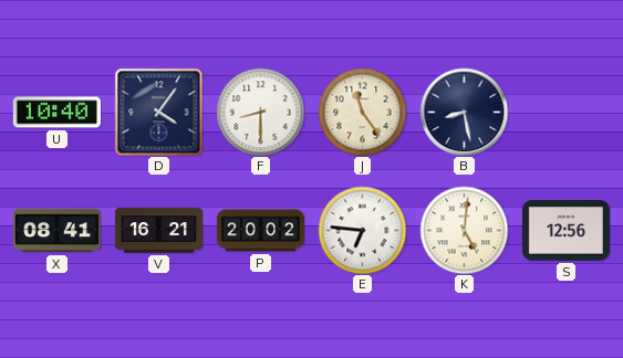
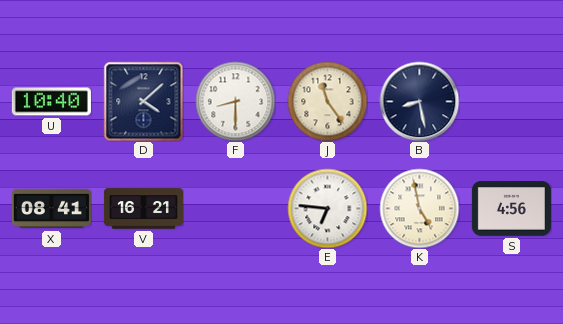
D: 4:06 -> 4:08 (143, 101)
P: 20:02 -> none (260, 231)
K: 5:01 -> 4:58 (419, 208)
S: 12:56 -> 4:56 (511, 209)
